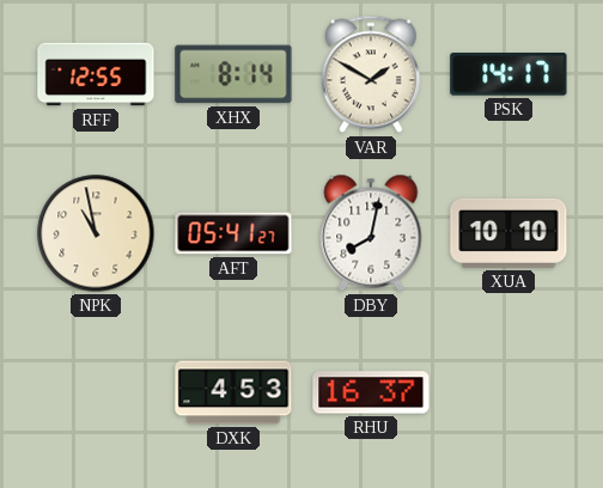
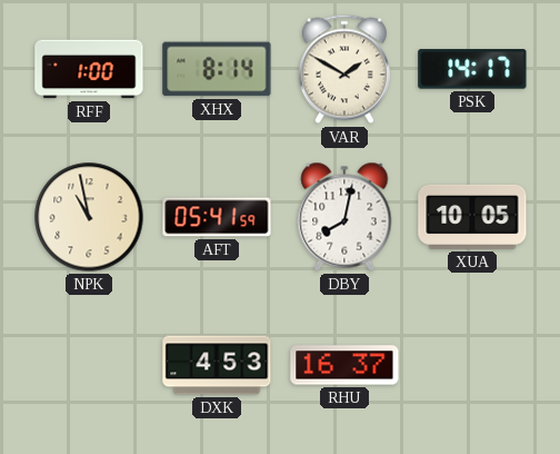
RFF: 12:55 -> 1:00 (89, 69)
AFT: 05:41:27 -> 05:41:59 (217, 217)
XUA: 10:10 -> 10:05 (472, 217)
